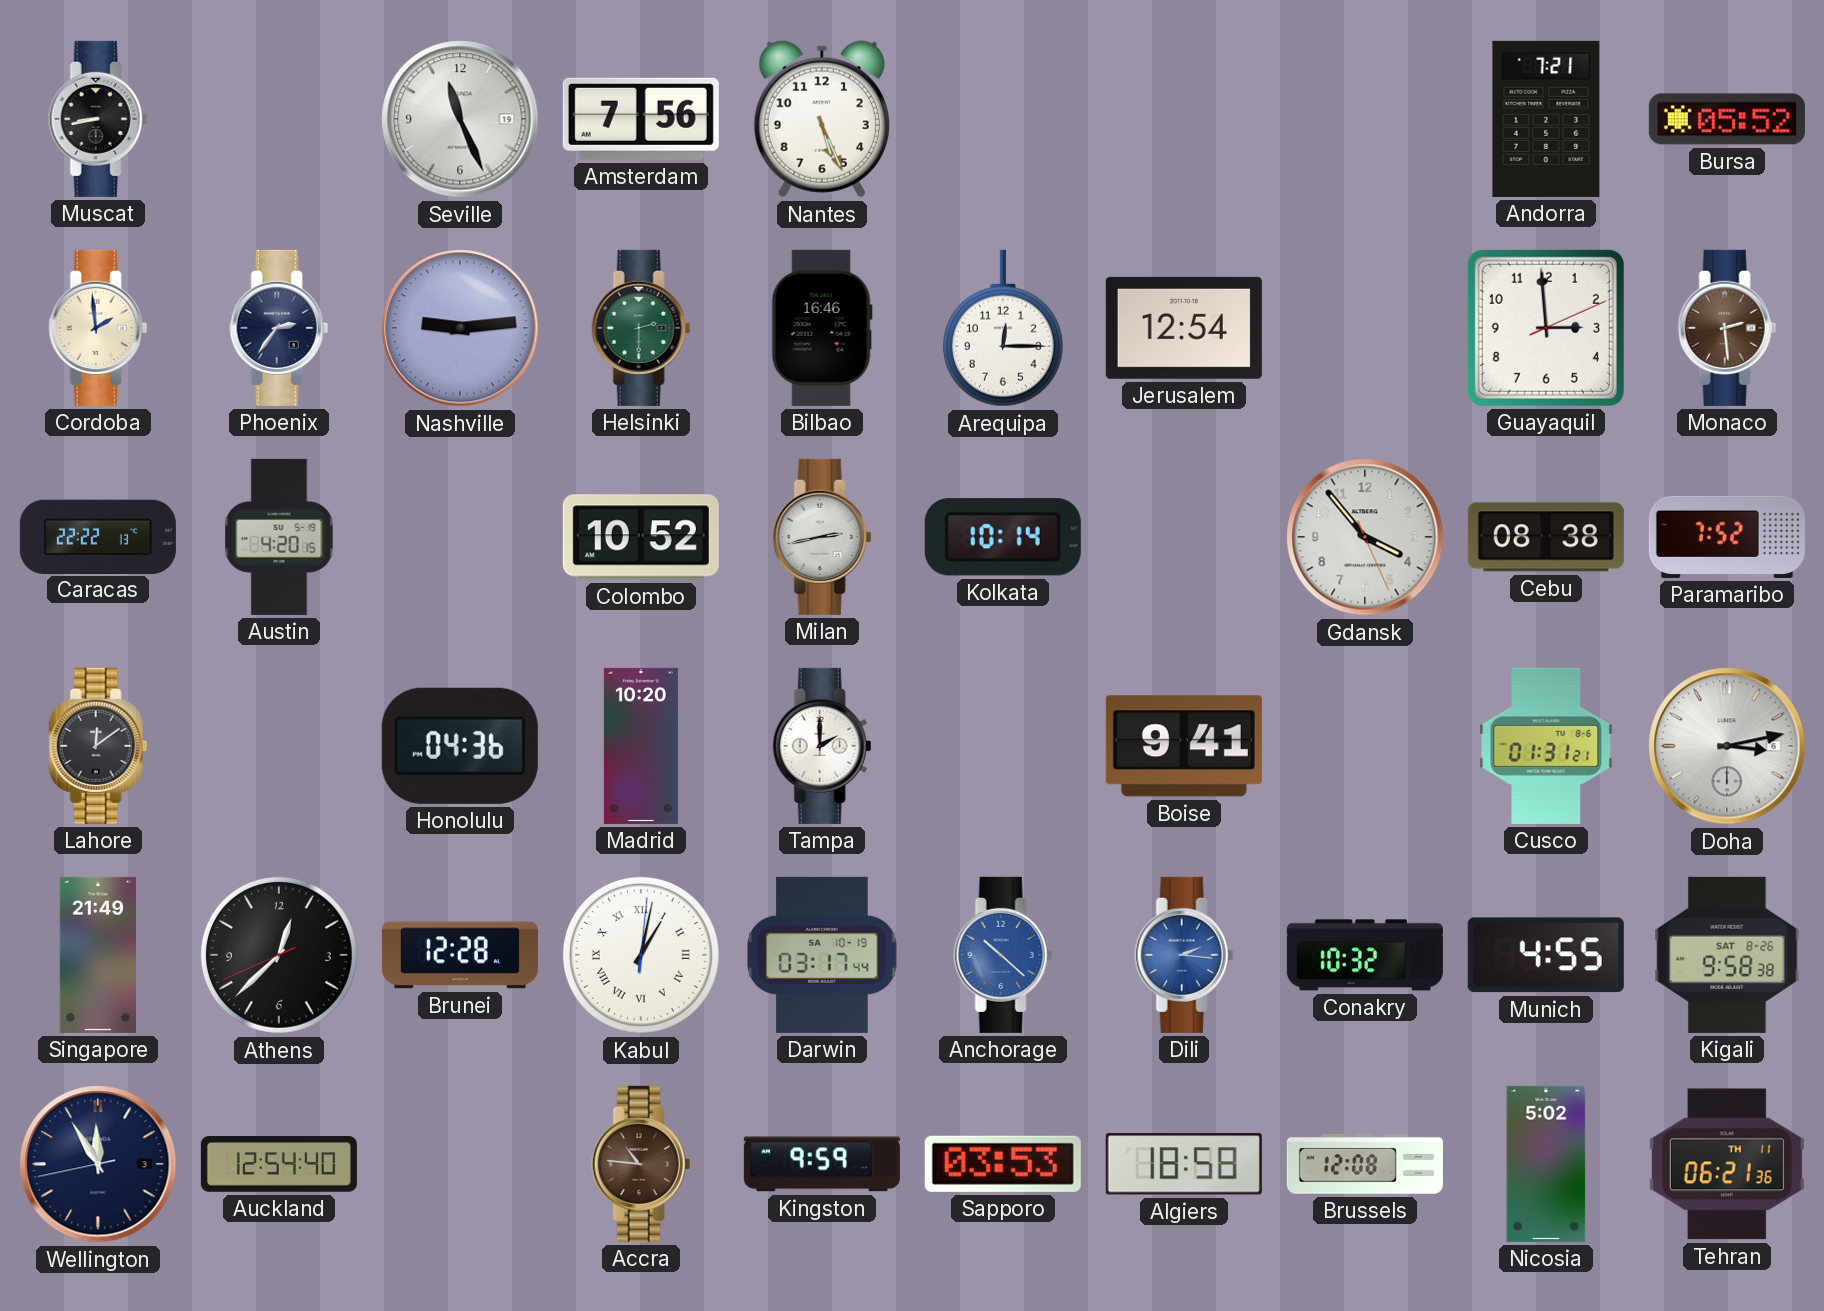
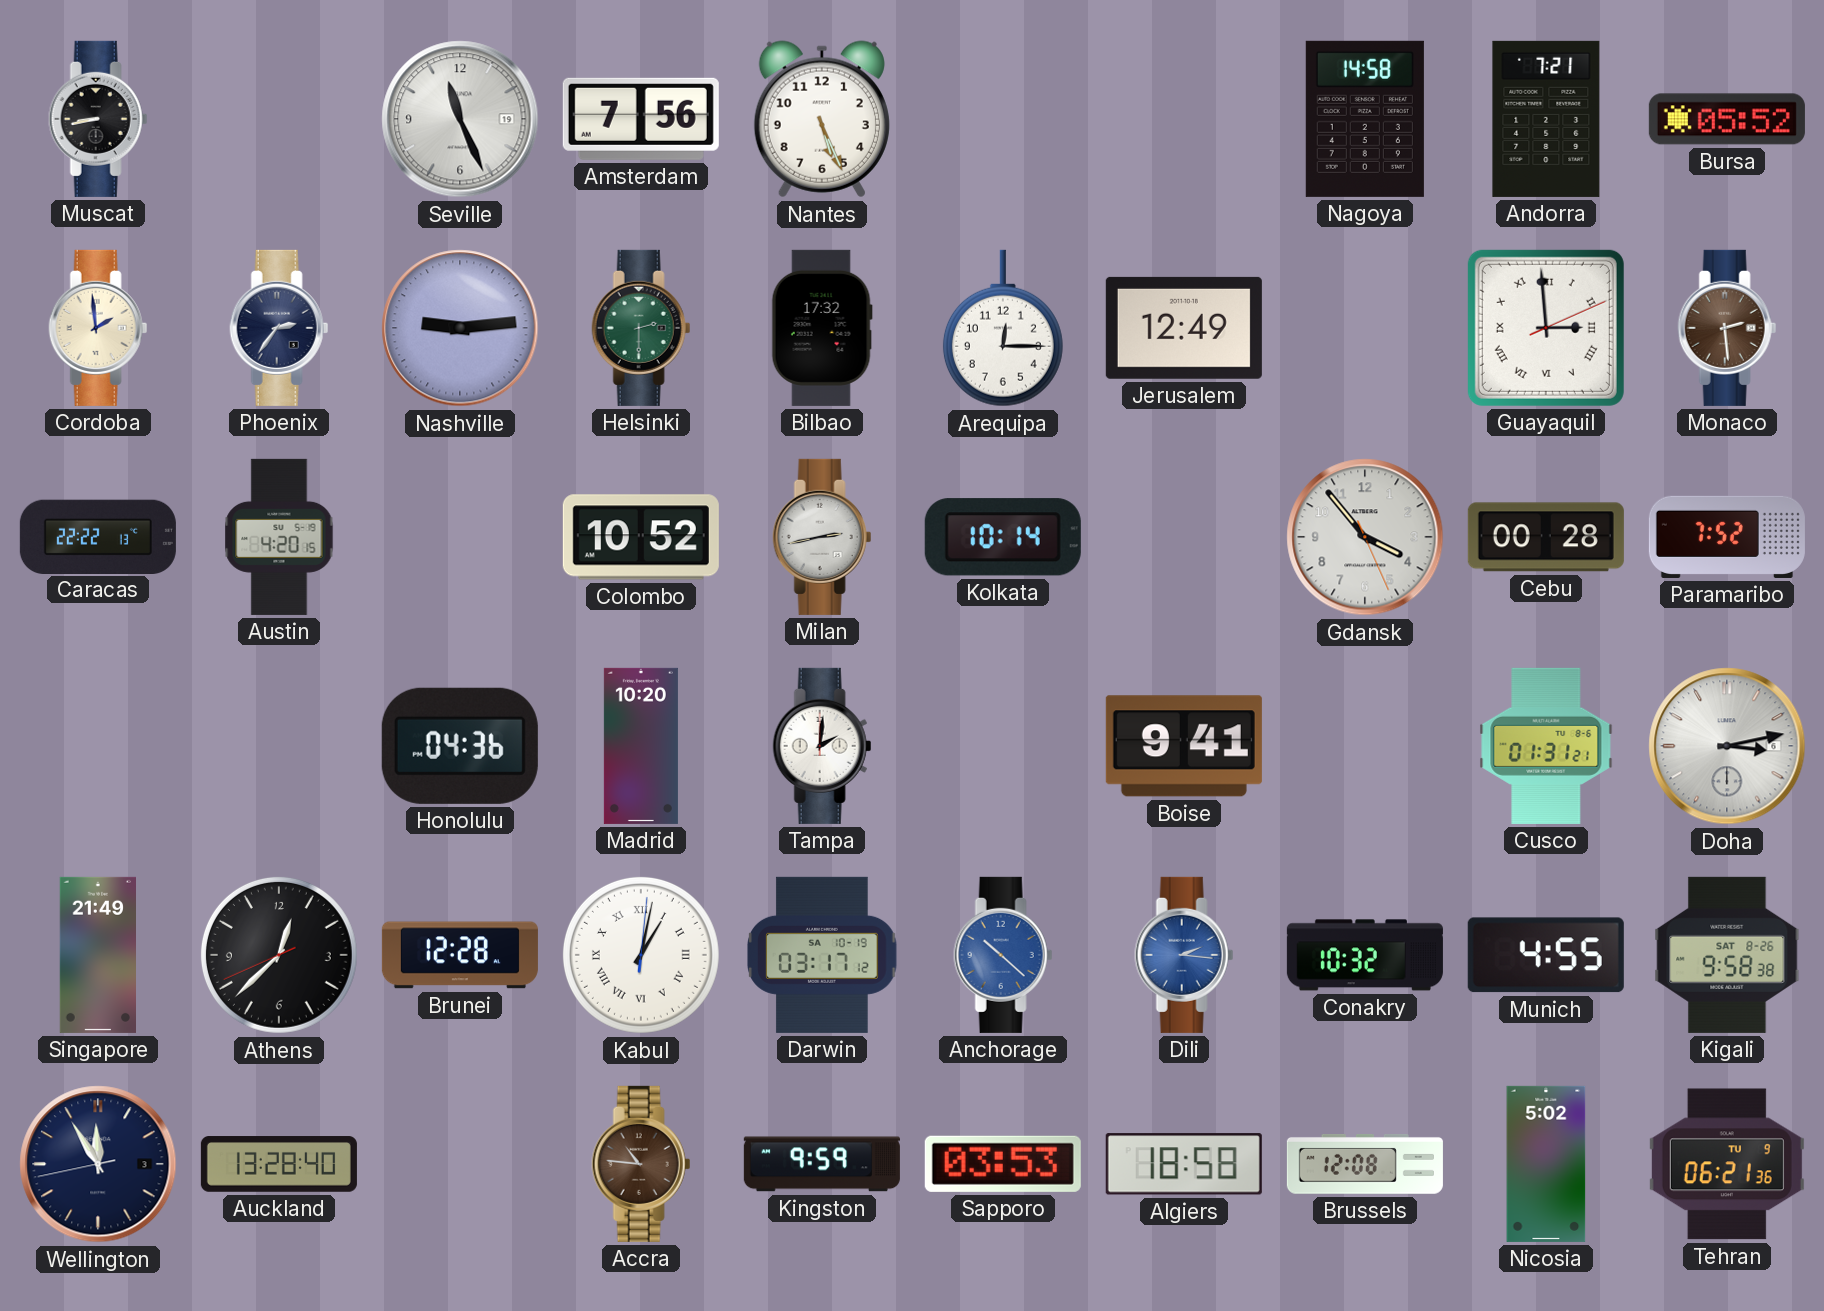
Nagoya: none -> 14:58 (1365, 119)
Bilbao: 16:46 -> 17:32 (822, 328)
Jerusalem: 12:54 -> 12:49 (1184, 328)
Guayaquil numerals: Arabic -> Roman (1546, 328)
Cebu: 08:38 -> 00:28 (1546, 537)
Lahore: 12:09 -> none (98, 746)
Tampa: 2:00 -> 2:01 (822, 746)
Darwin: 03:17:44 -> 03:17:12 (822, 955)
Auckland: 12:54 -> 13:28 (279, 1164)
Tehran date: TH 11 -> TU 9 (1727, 1164)
